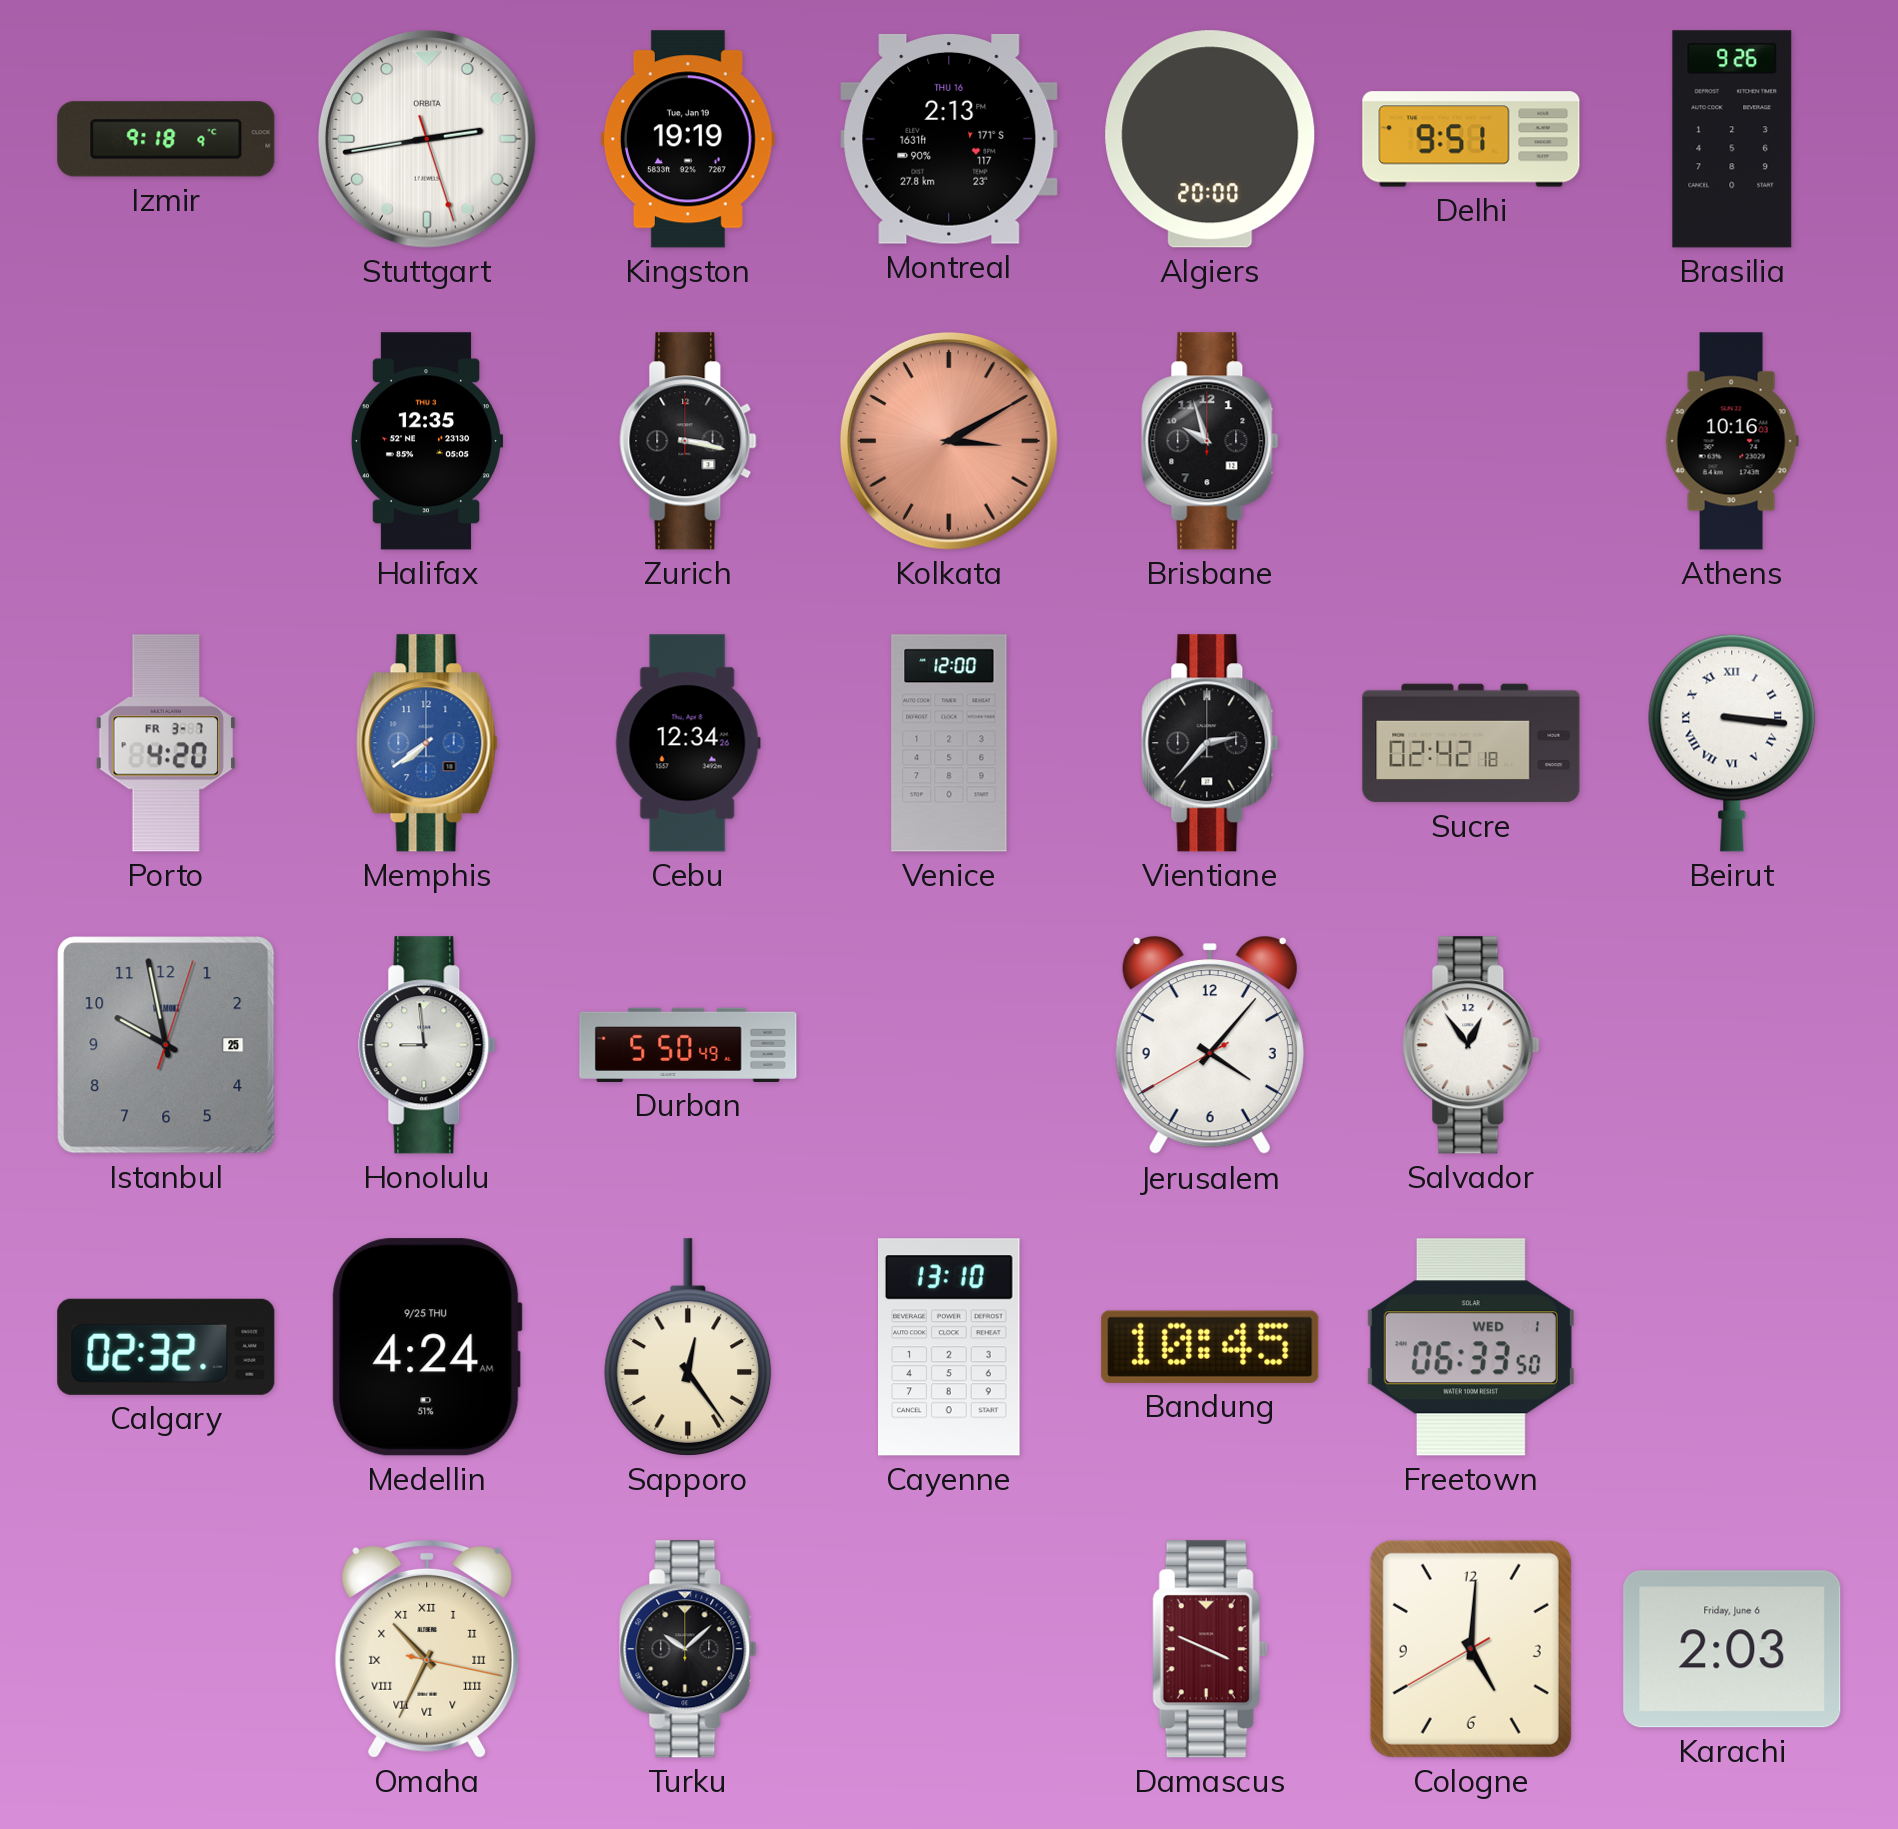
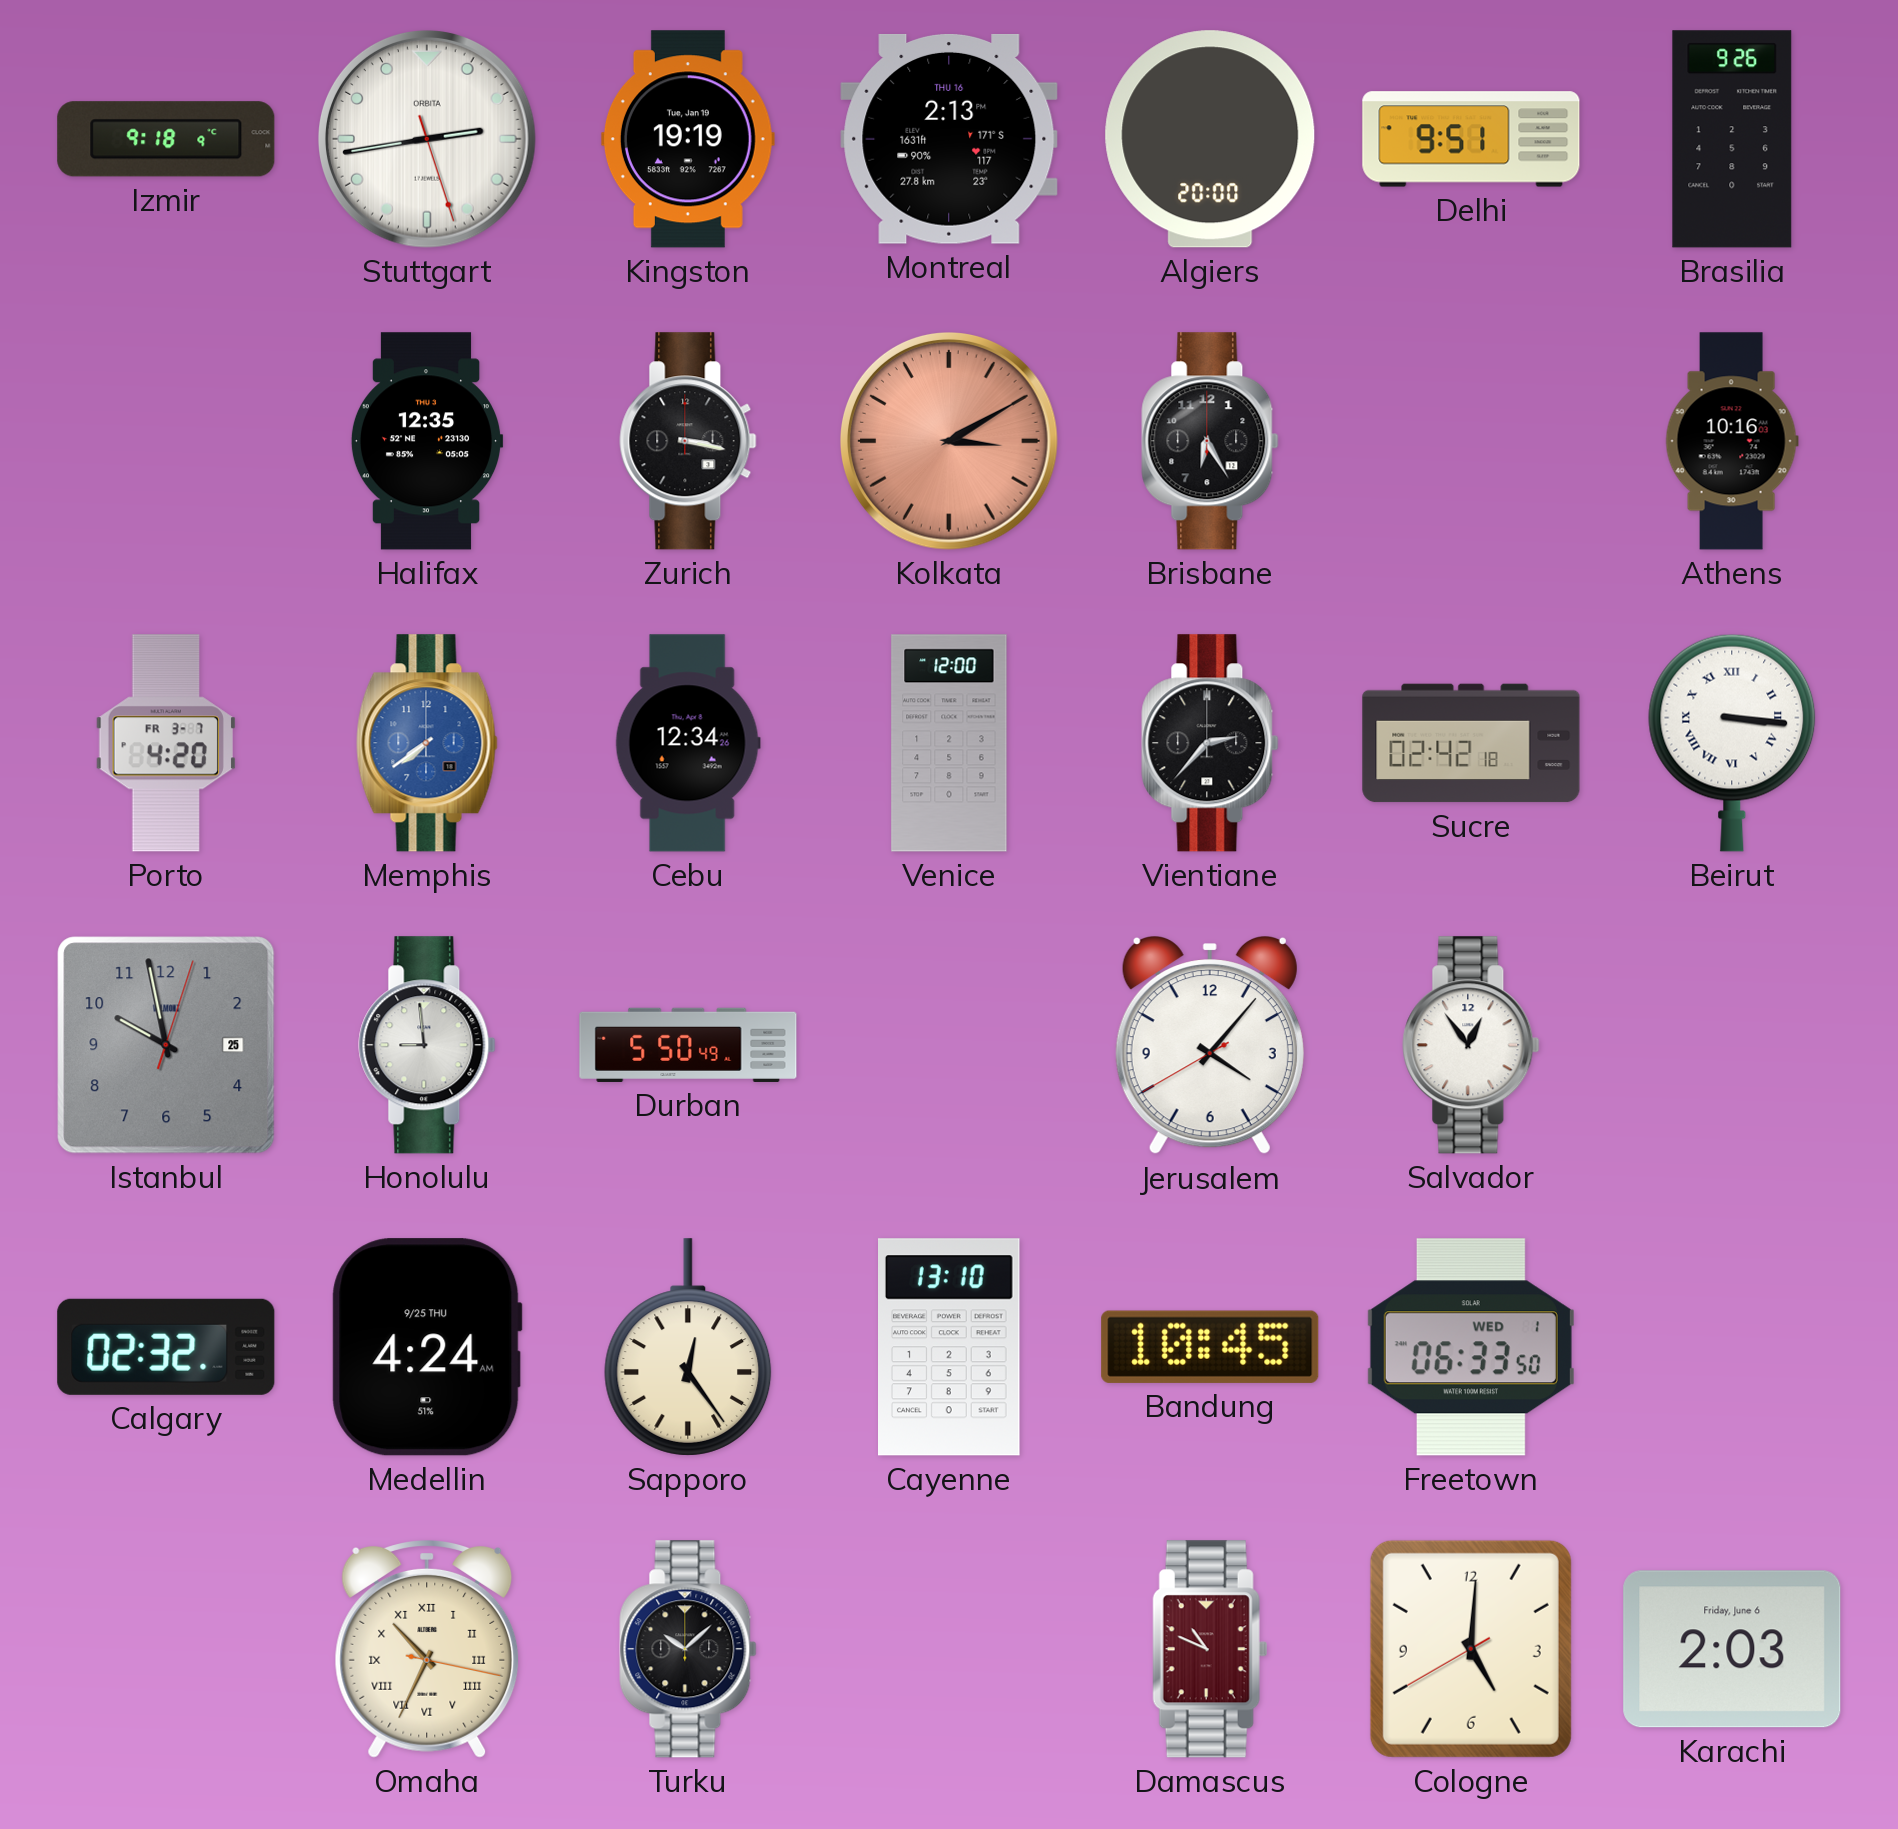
Brisbane: 9:57 -> 6:25 (1210, 441)
Damascus: 3:49 -> 10:49 (1210, 1649)
